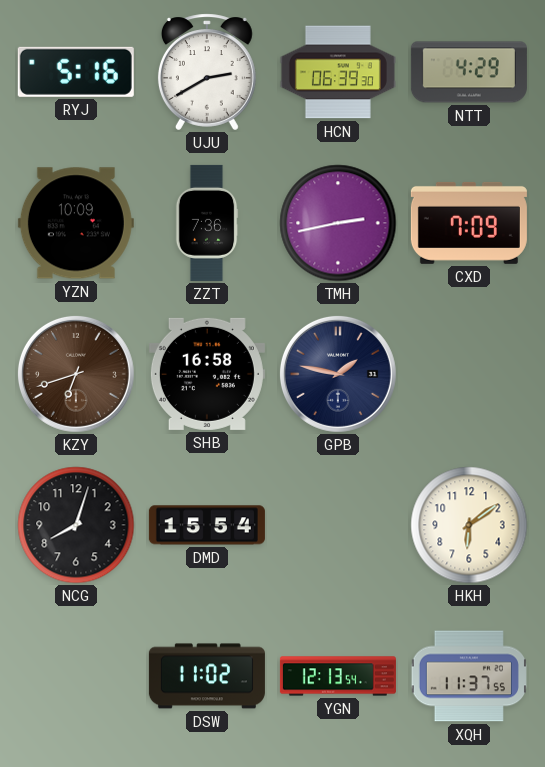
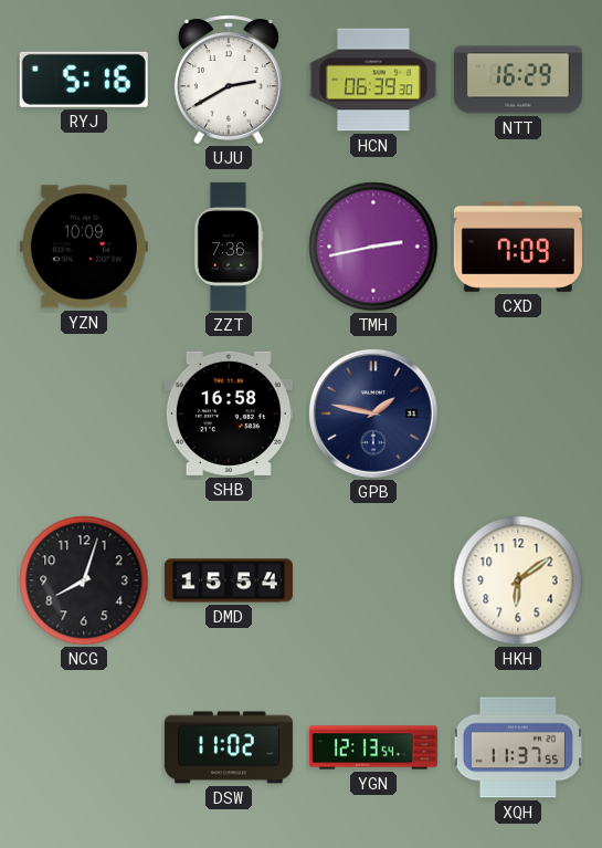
NTT: 4:29 -> 16:29 (518, 80)
KZY: 6:42 -> none (76, 374)
